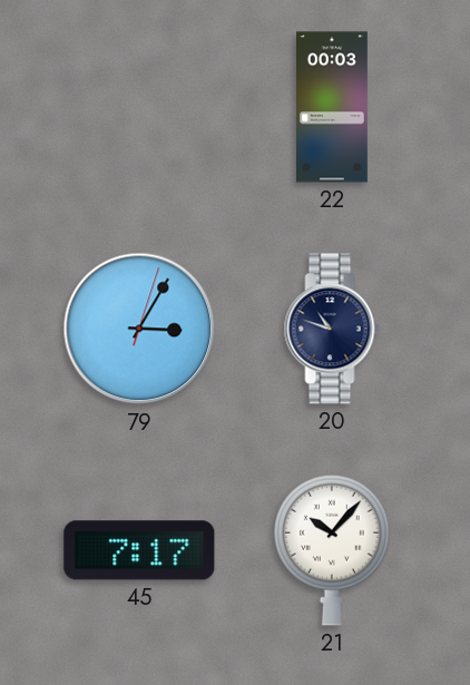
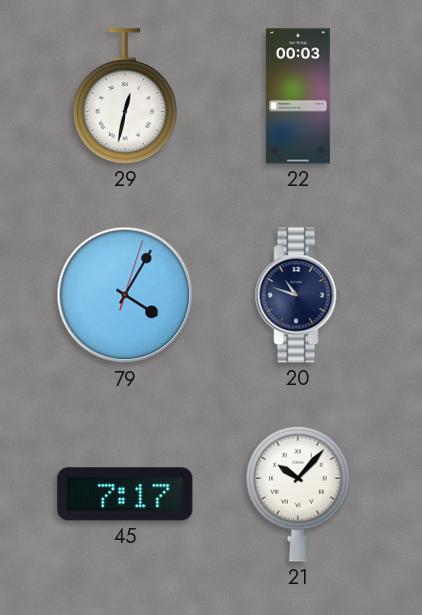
29: none -> 12:32 (125, 96)
79: 3:05 -> 4:05 (125, 295)
